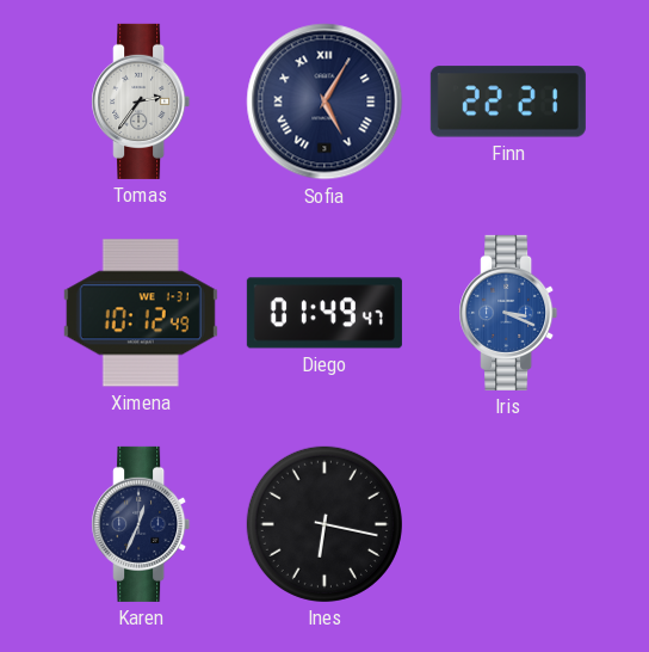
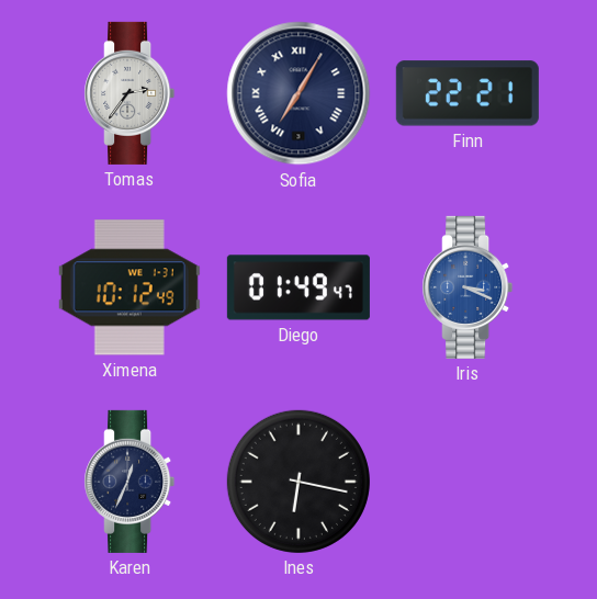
Sofia: 5:05 -> 7:05 (298, 93)
